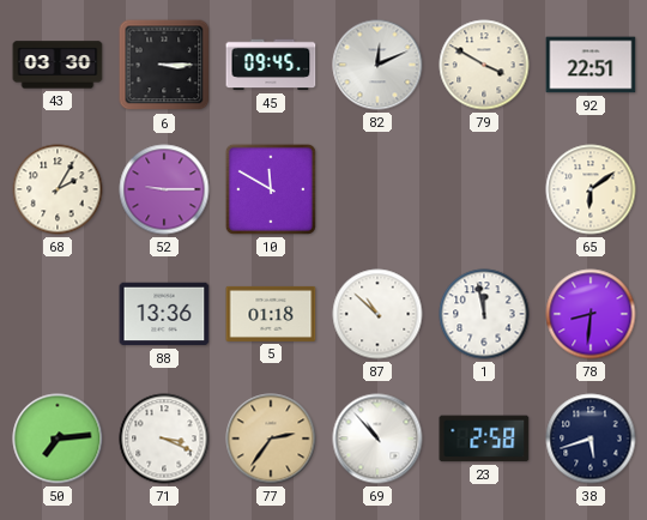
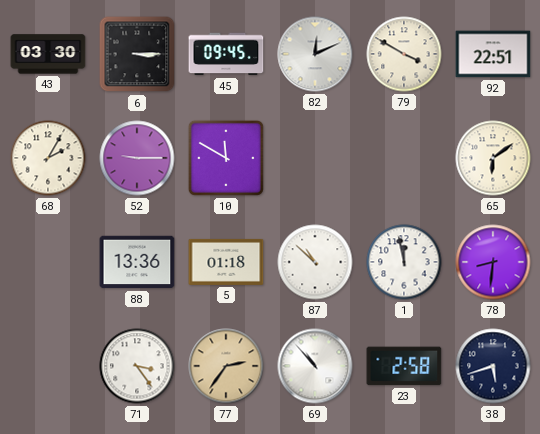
50: 7:14 -> none (58, 439)
71: 3:19 -> 3:24 (137, 366)
